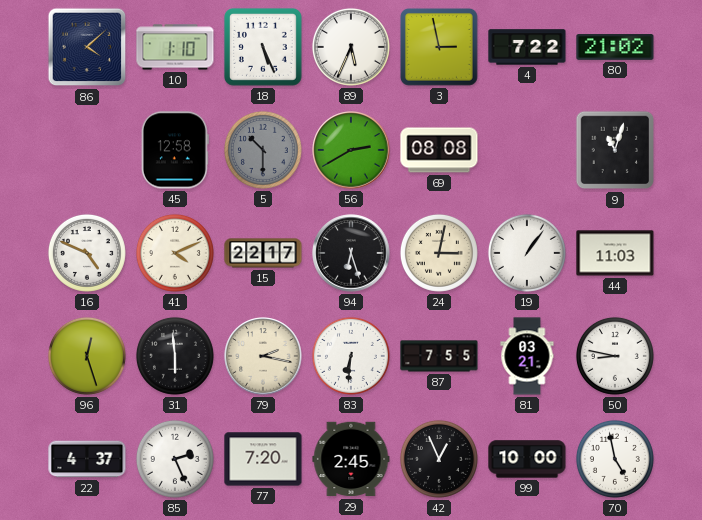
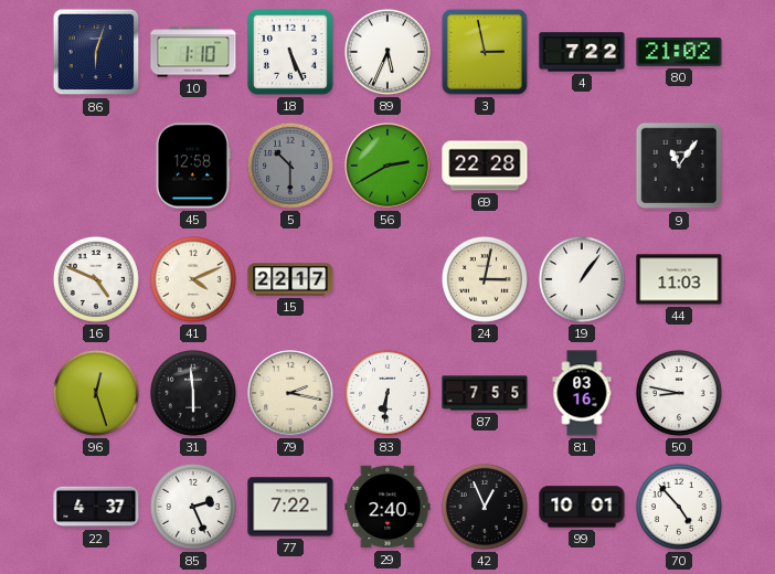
86: 4:08 -> 6:03 (96, 52)
69: 08:08 -> 22:28 (485, 166)
9: 11:03 -> 11:06 (679, 166)
94: 6:27 -> none (351, 253)
81: 03:21 -> 03:16 (582, 393)
77: 7:20 -> 7:22 (290, 507)
29: 2:45 -> 2:40 (387, 507)
99: 10:00 -> 10:01 (582, 507)
70: 4:58 -> 4:53 (679, 507)
